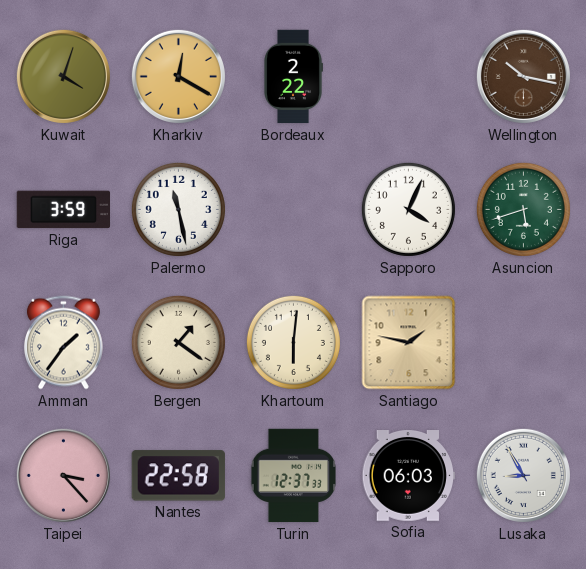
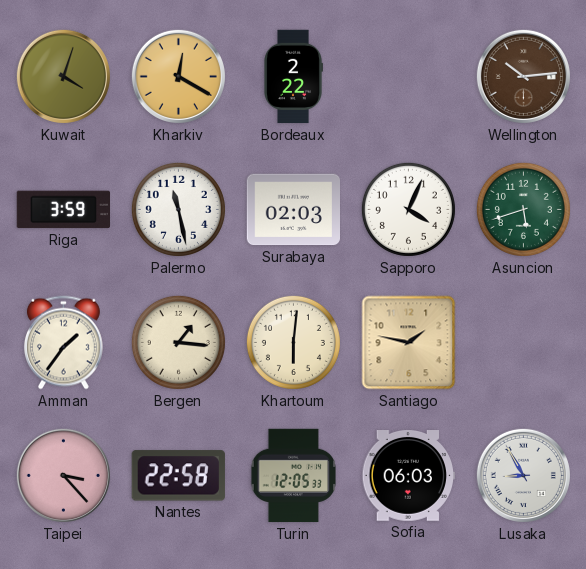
Wellington: 10:17 -> 10:14 (523, 76)
Surabaya: none -> 02:03 (293, 210)
Bergen: 1:21 -> 1:16 (178, 342)
Turin: 12:37 -> 12:05 (293, 476)
